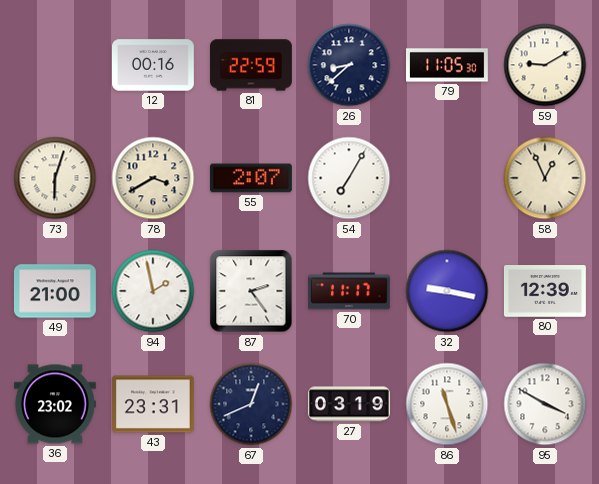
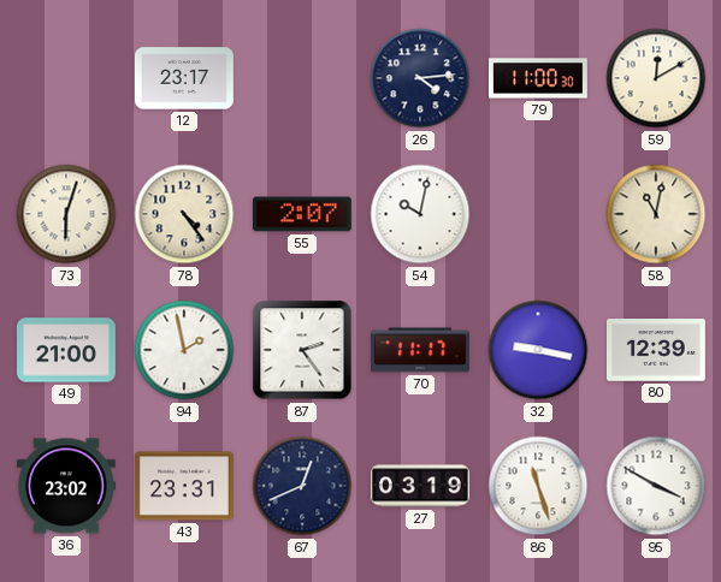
12: 00:16 -> 23:17 (185, 78)
81: 22:59 -> none (252, 65)
26: 8:38 -> 4:14 (420, 78)
79: 11:05 -> 11:00 (539, 78)
59: 9:10 -> 12:10 (656, 78)
78: 3:40 -> 4:24 (184, 214)
54: 7:05 -> 10:02 (420, 214)
58: 12:56 -> 11:02 (656, 214)
